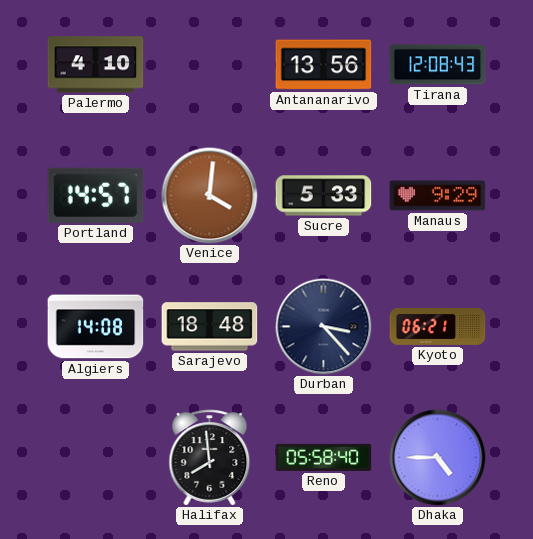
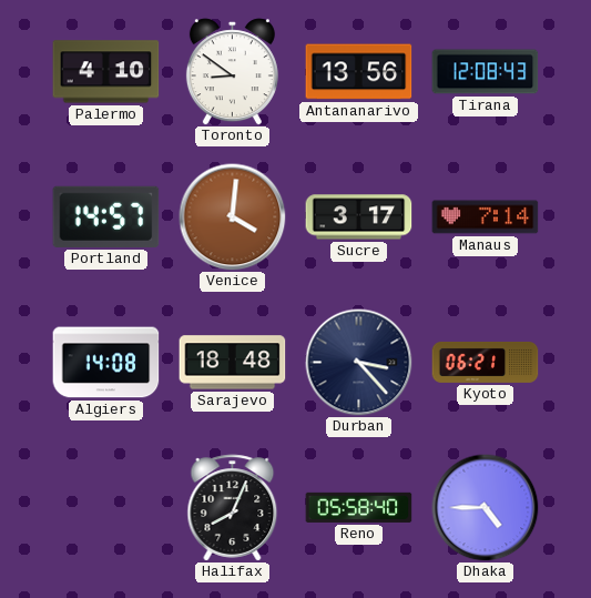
Toronto: none -> 8:51 (232, 72)
Sucre: 5:33 -> 3:17 (359, 217)
Manaus: 9:29 -> 7:14 (486, 217)
Halifax: 7:59 -> 8:04 (233, 508)
